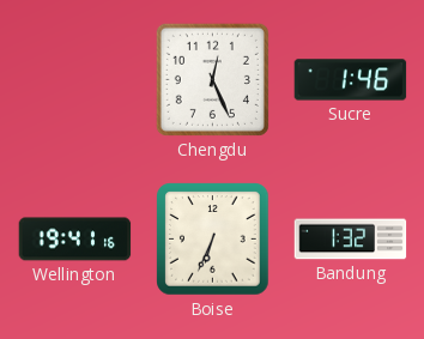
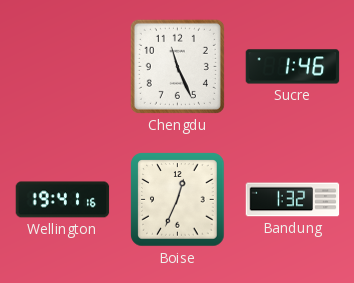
Chengdu: 12:26 -> 11:26 (177, 66)
Boise: 6:34 -> 12:34 (178, 200)
